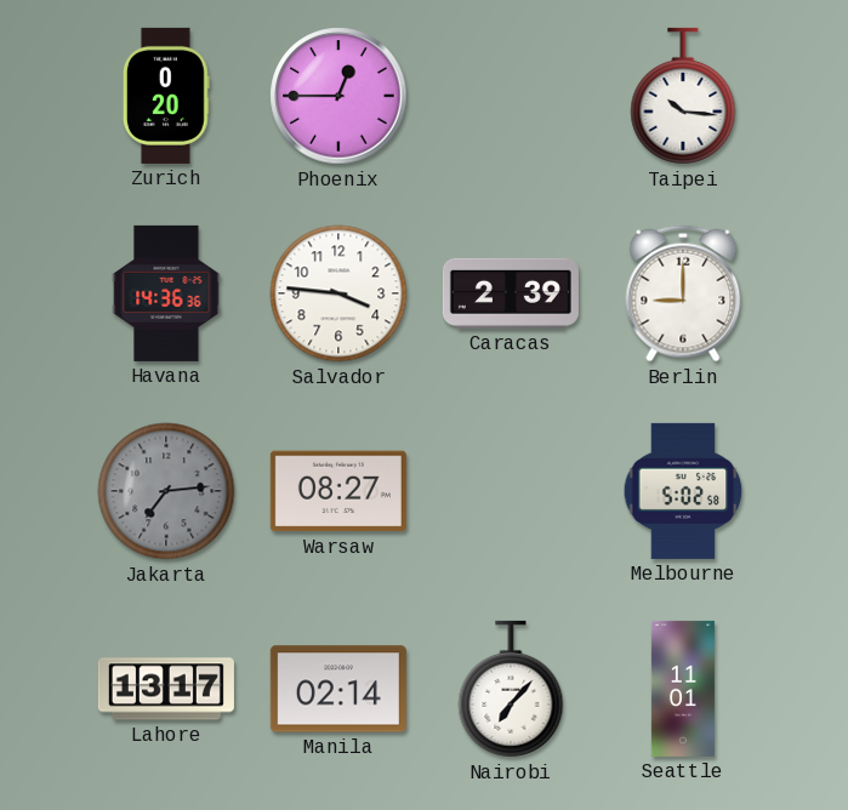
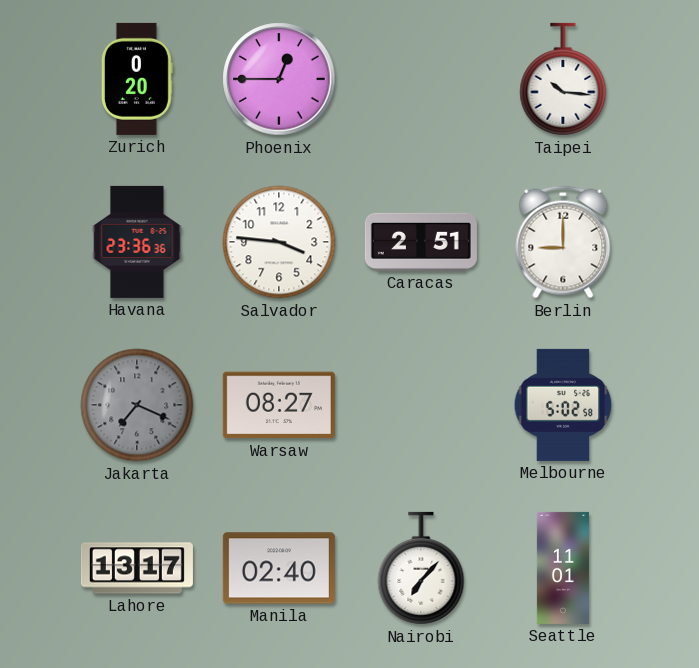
Havana: 14:36 -> 23:36 (137, 242)
Caracas: 2:39 -> 2:51 (421, 242)
Jakarta: 7:14 -> 7:19 (137, 405)
Manila: 02:14 -> 02:40 (279, 568)
